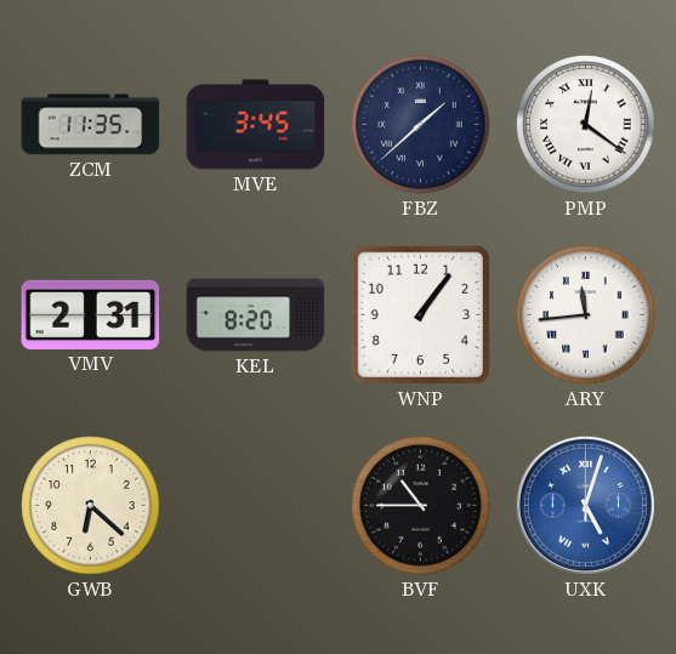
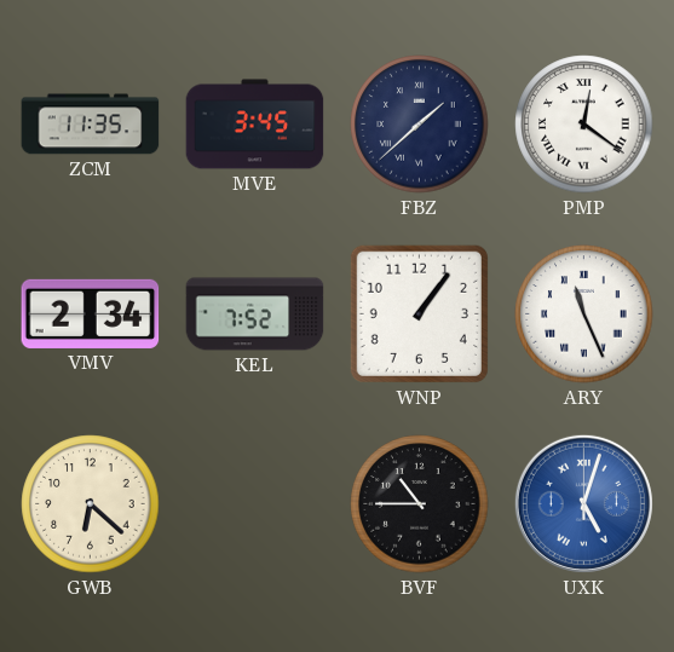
VMV: 2:31 -> 2:34 (91, 313)
KEL: 8:20 -> 7:52 (255, 315)
ARY: 11:44 -> 11:26 (584, 315)
